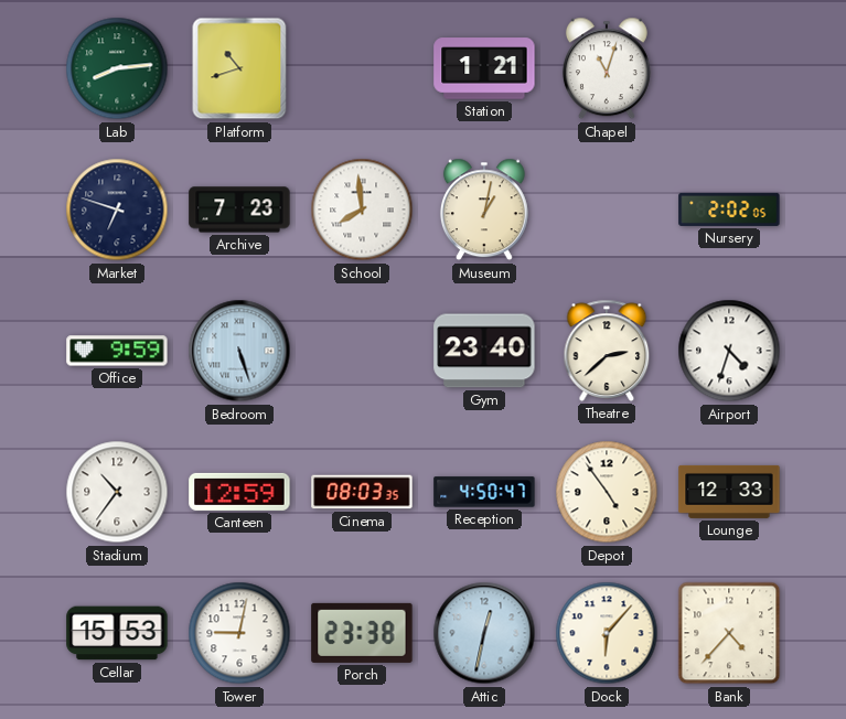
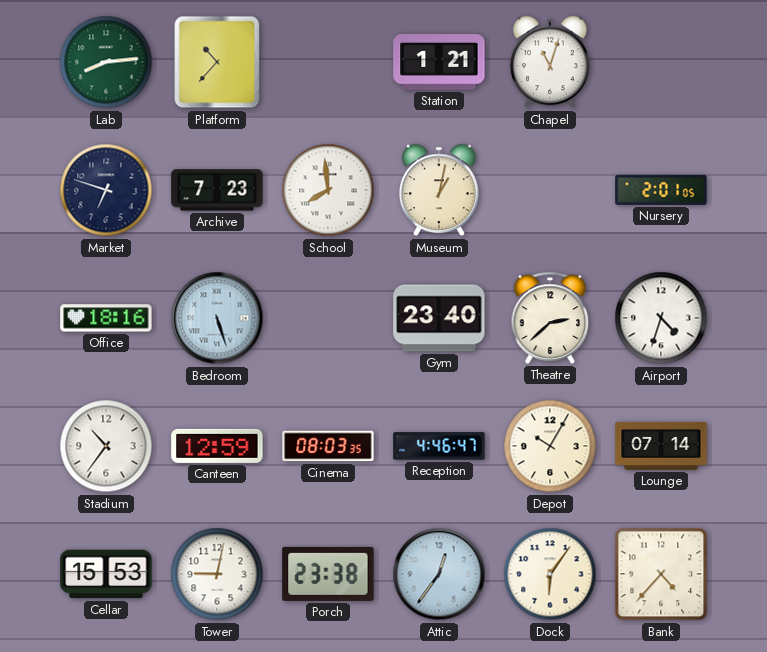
Platform: 10:42 -> 10:37 (217, 62)
Nursery: 2:02 -> 2:01 (661, 190)
Office: 9:59 -> 18:16 (106, 318)
Reception: 4:50 -> 4:46 (439, 446)
Depot: 4:54 -> 10:05 (550, 446)
Lounge: 12:33 -> 07:14 (661, 446)
Attic: 12:32 -> 12:36 (439, 574)
Dock: 6:07 -> 6:06 (550, 574)
